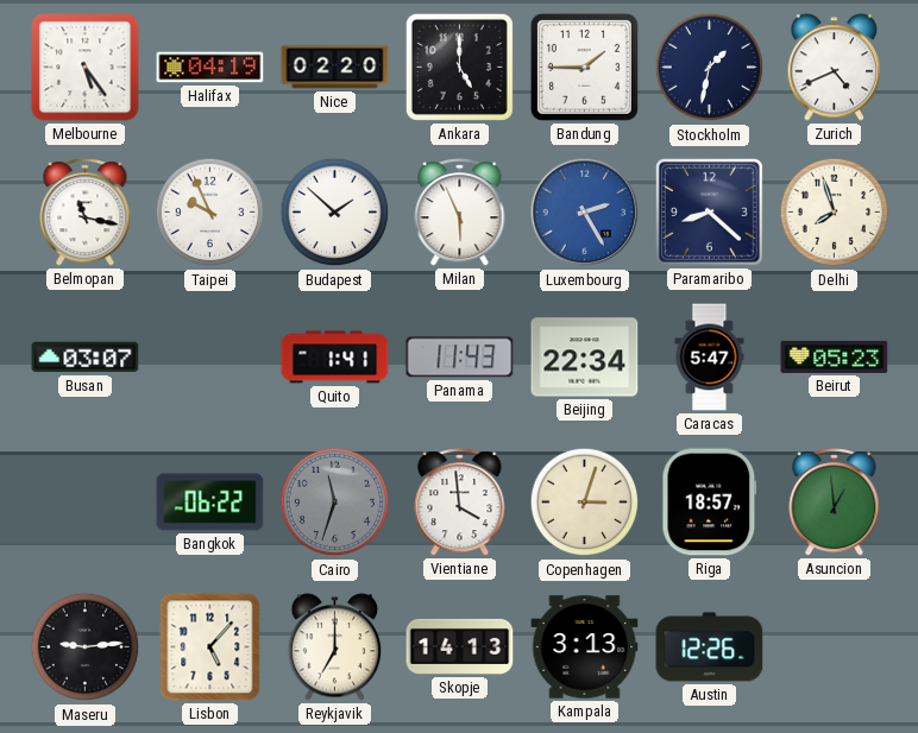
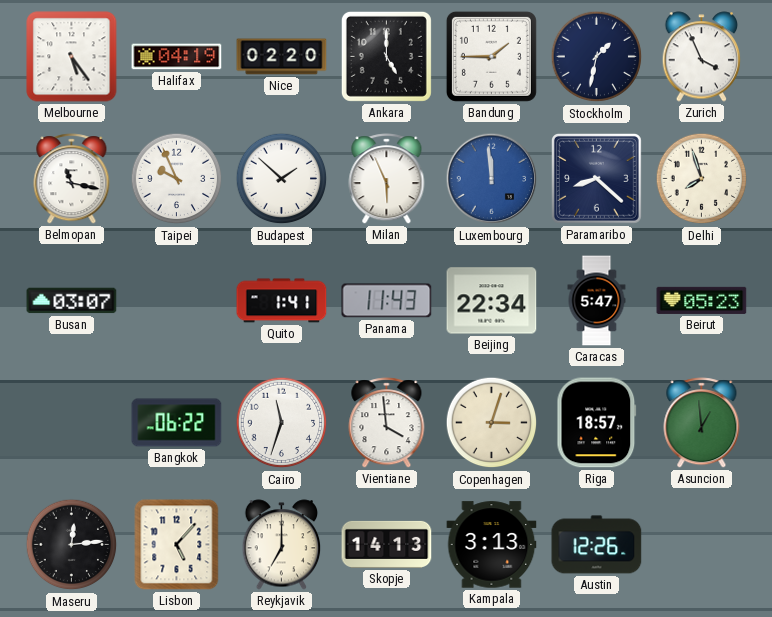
Zurich: 4:41 -> 3:56 (702, 57)
Luxembourg: 2:25 -> 11:59 (492, 179)
Cairo dial: grey -> white (282, 423)
Maseru: 9:14 -> 12:14 (72, 545)
